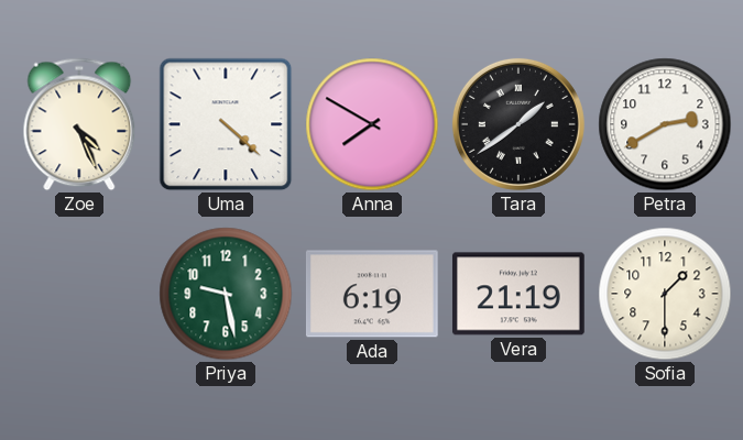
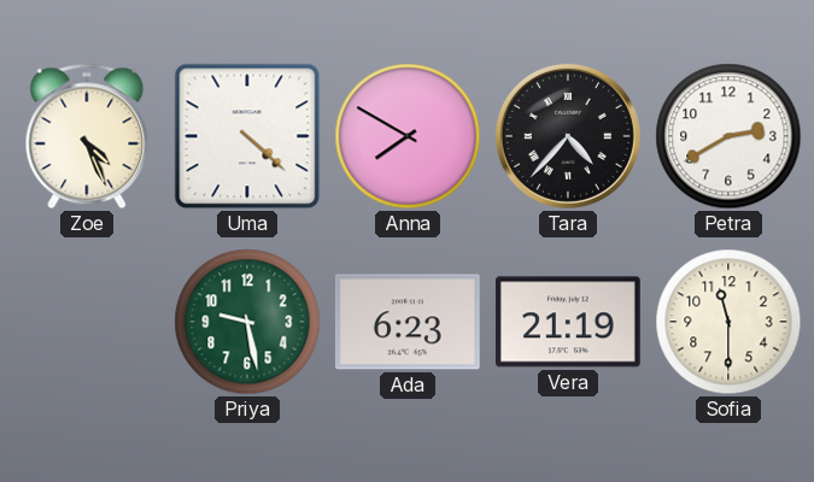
Tara: 1:39 -> 4:37 (568, 136)
Ada: 6:19 -> 6:23 (408, 322)
Sofia: 1:30 -> 11:30 (728, 322)
